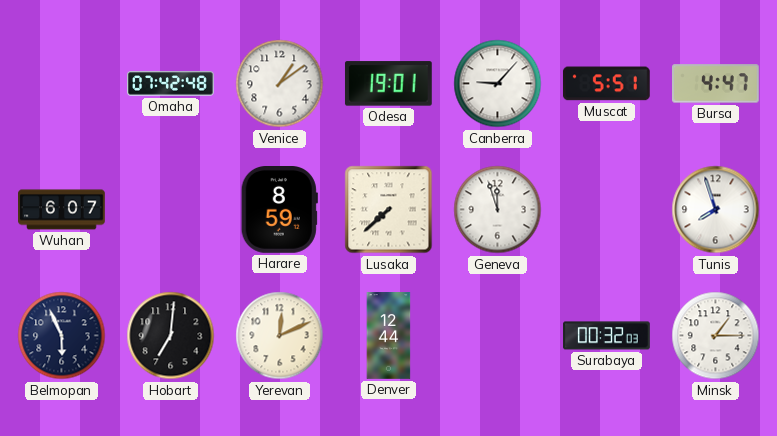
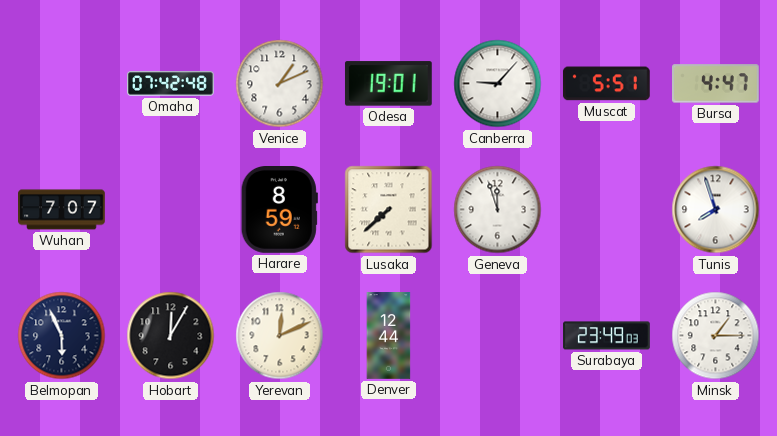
Venice: 1:09 -> 1:11 (280, 84)
Wuhan: 6:07 -> 7:07 (62, 210)
Hobart: 7:01 -> 12:05 (171, 336)
Surabaya: 00:32 -> 23:49 (607, 336)
